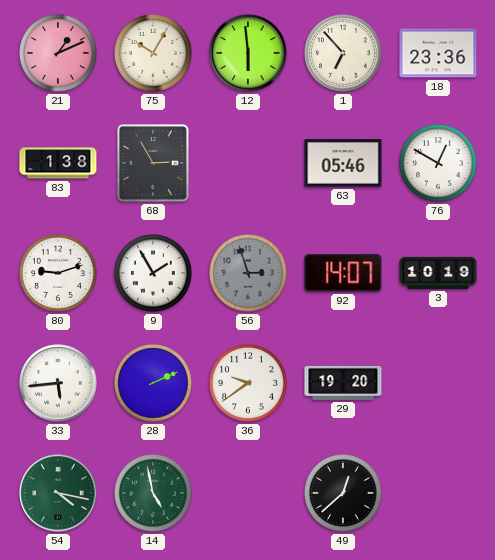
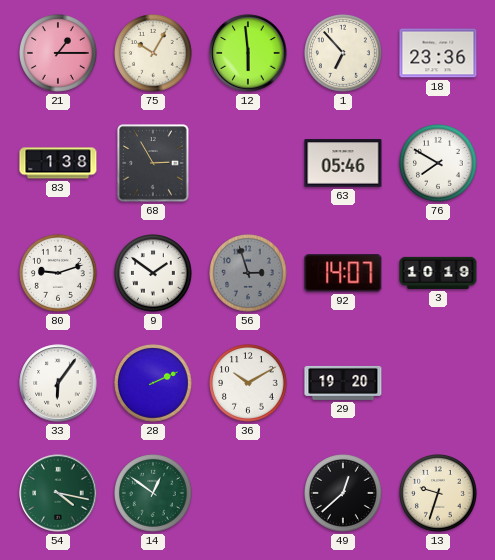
21: 1:11 -> 1:15 (59, 54)
76: 12:50 -> 7:50 (439, 164)
9: 1:55 -> 1:51 (154, 274)
33: 5:44 -> 6:06 (58, 383)
36: 9:39 -> 10:10 (249, 384)
14: 4:58 -> 12:51 (154, 494)
13: none -> 9:33 (439, 494)
